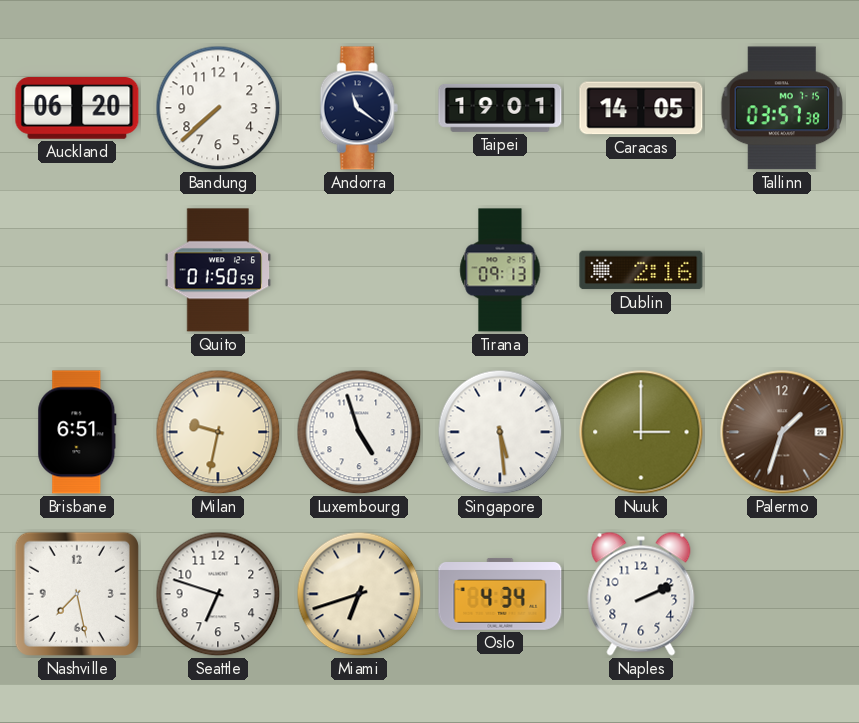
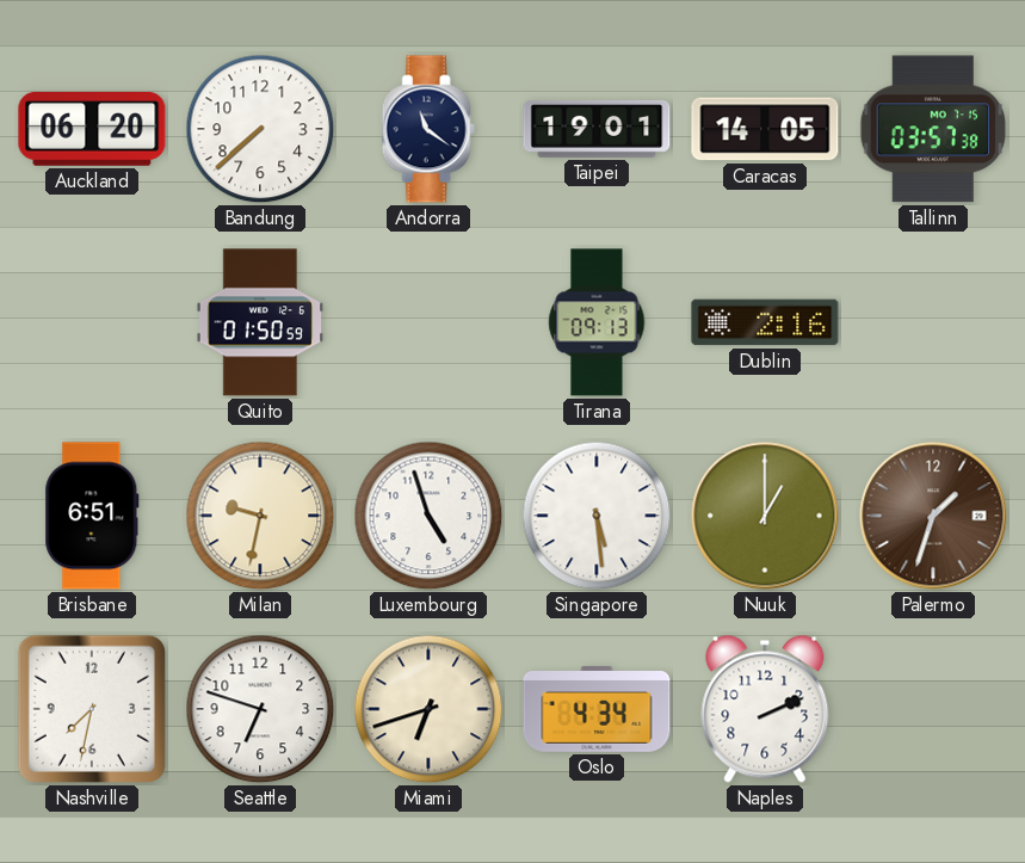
Nuuk: 3:00 -> 1:00 (765, 516)
Nashville: 7:28 -> 7:32 (92, 709)
